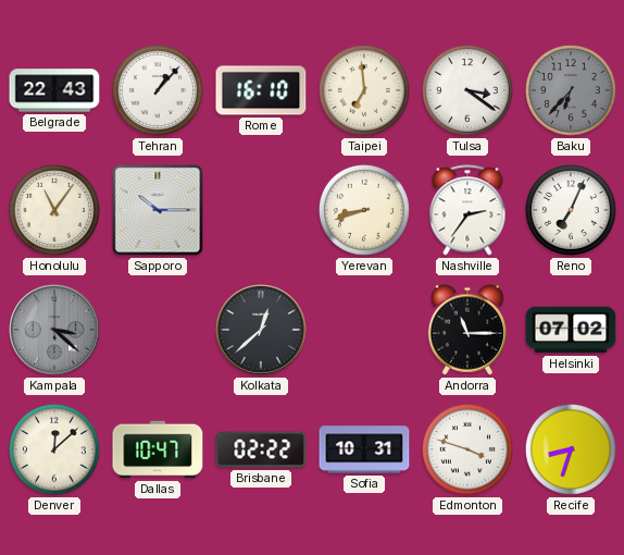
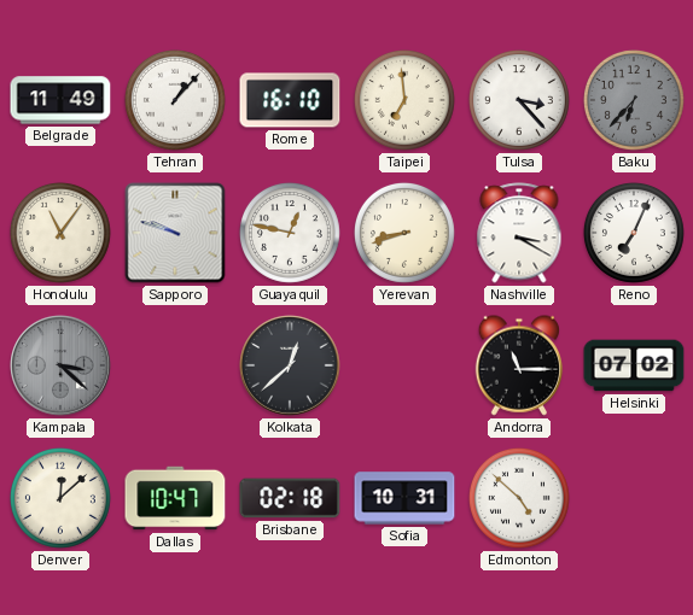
Belgrade: 22:43 -> 11:49 (60, 100)
Tulsa: 3:21 -> 3:23 (519, 100)
Sapporo: 10:15 -> 9:48 (175, 233)
Guayaquil: none -> 12:47 (290, 233)
Nashville: 2:36 -> 3:20 (519, 233)
Brisbane: 02:22 -> 02:18 (290, 498)
Edmonton: 3:48 -> 4:52 (519, 498)
Recife: 8:33 -> none (571, 449)
